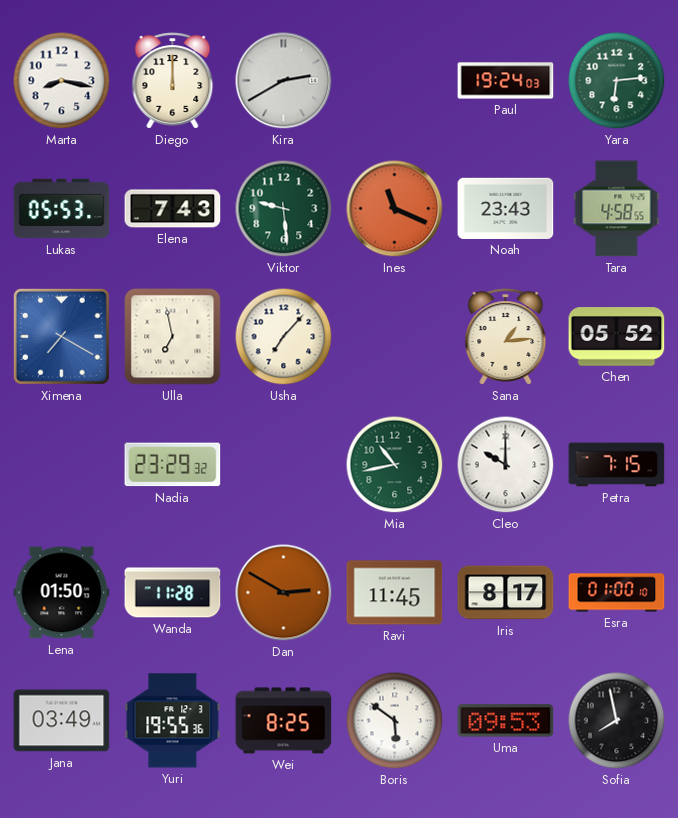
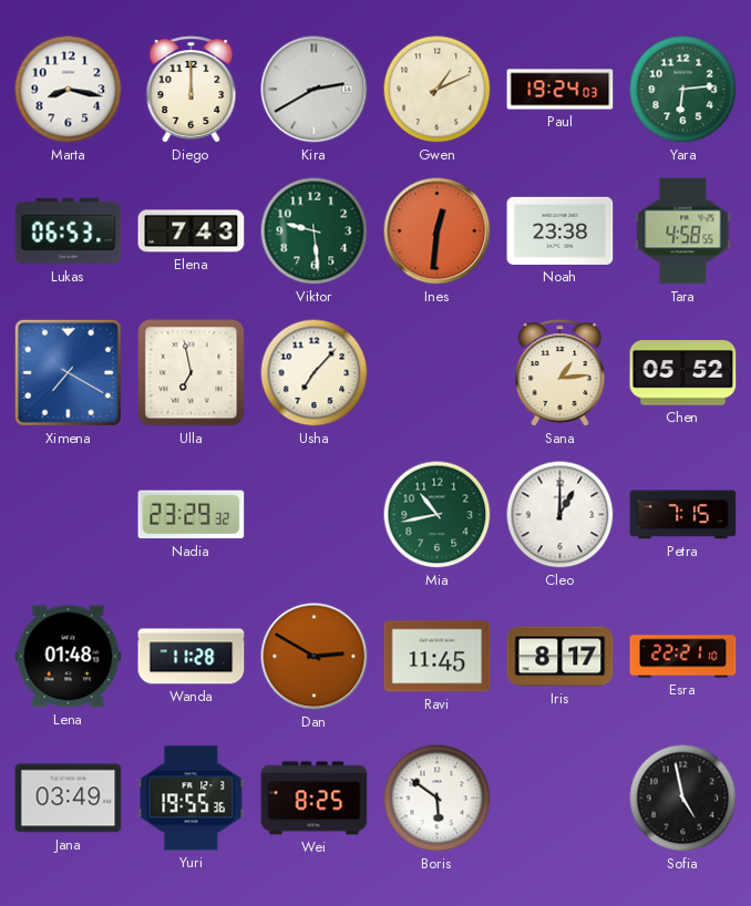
Gwen: none -> 1:11 (438, 90)
Lukas: 05:53 -> 06:53 (69, 231)
Ines: 11:19 -> 12:31 (438, 231)
Noah: 23:43 -> 23:38 (560, 230)
Cleo: 10:00 -> 1:00 (560, 515)
Lena: 01:50 -> 01:48 (69, 657)
Esra: 01:00 -> 22:21 (683, 657)
Uma: 09:53 -> none (506, 721)
Sofia: 7:58 -> 4:58 (683, 799)
